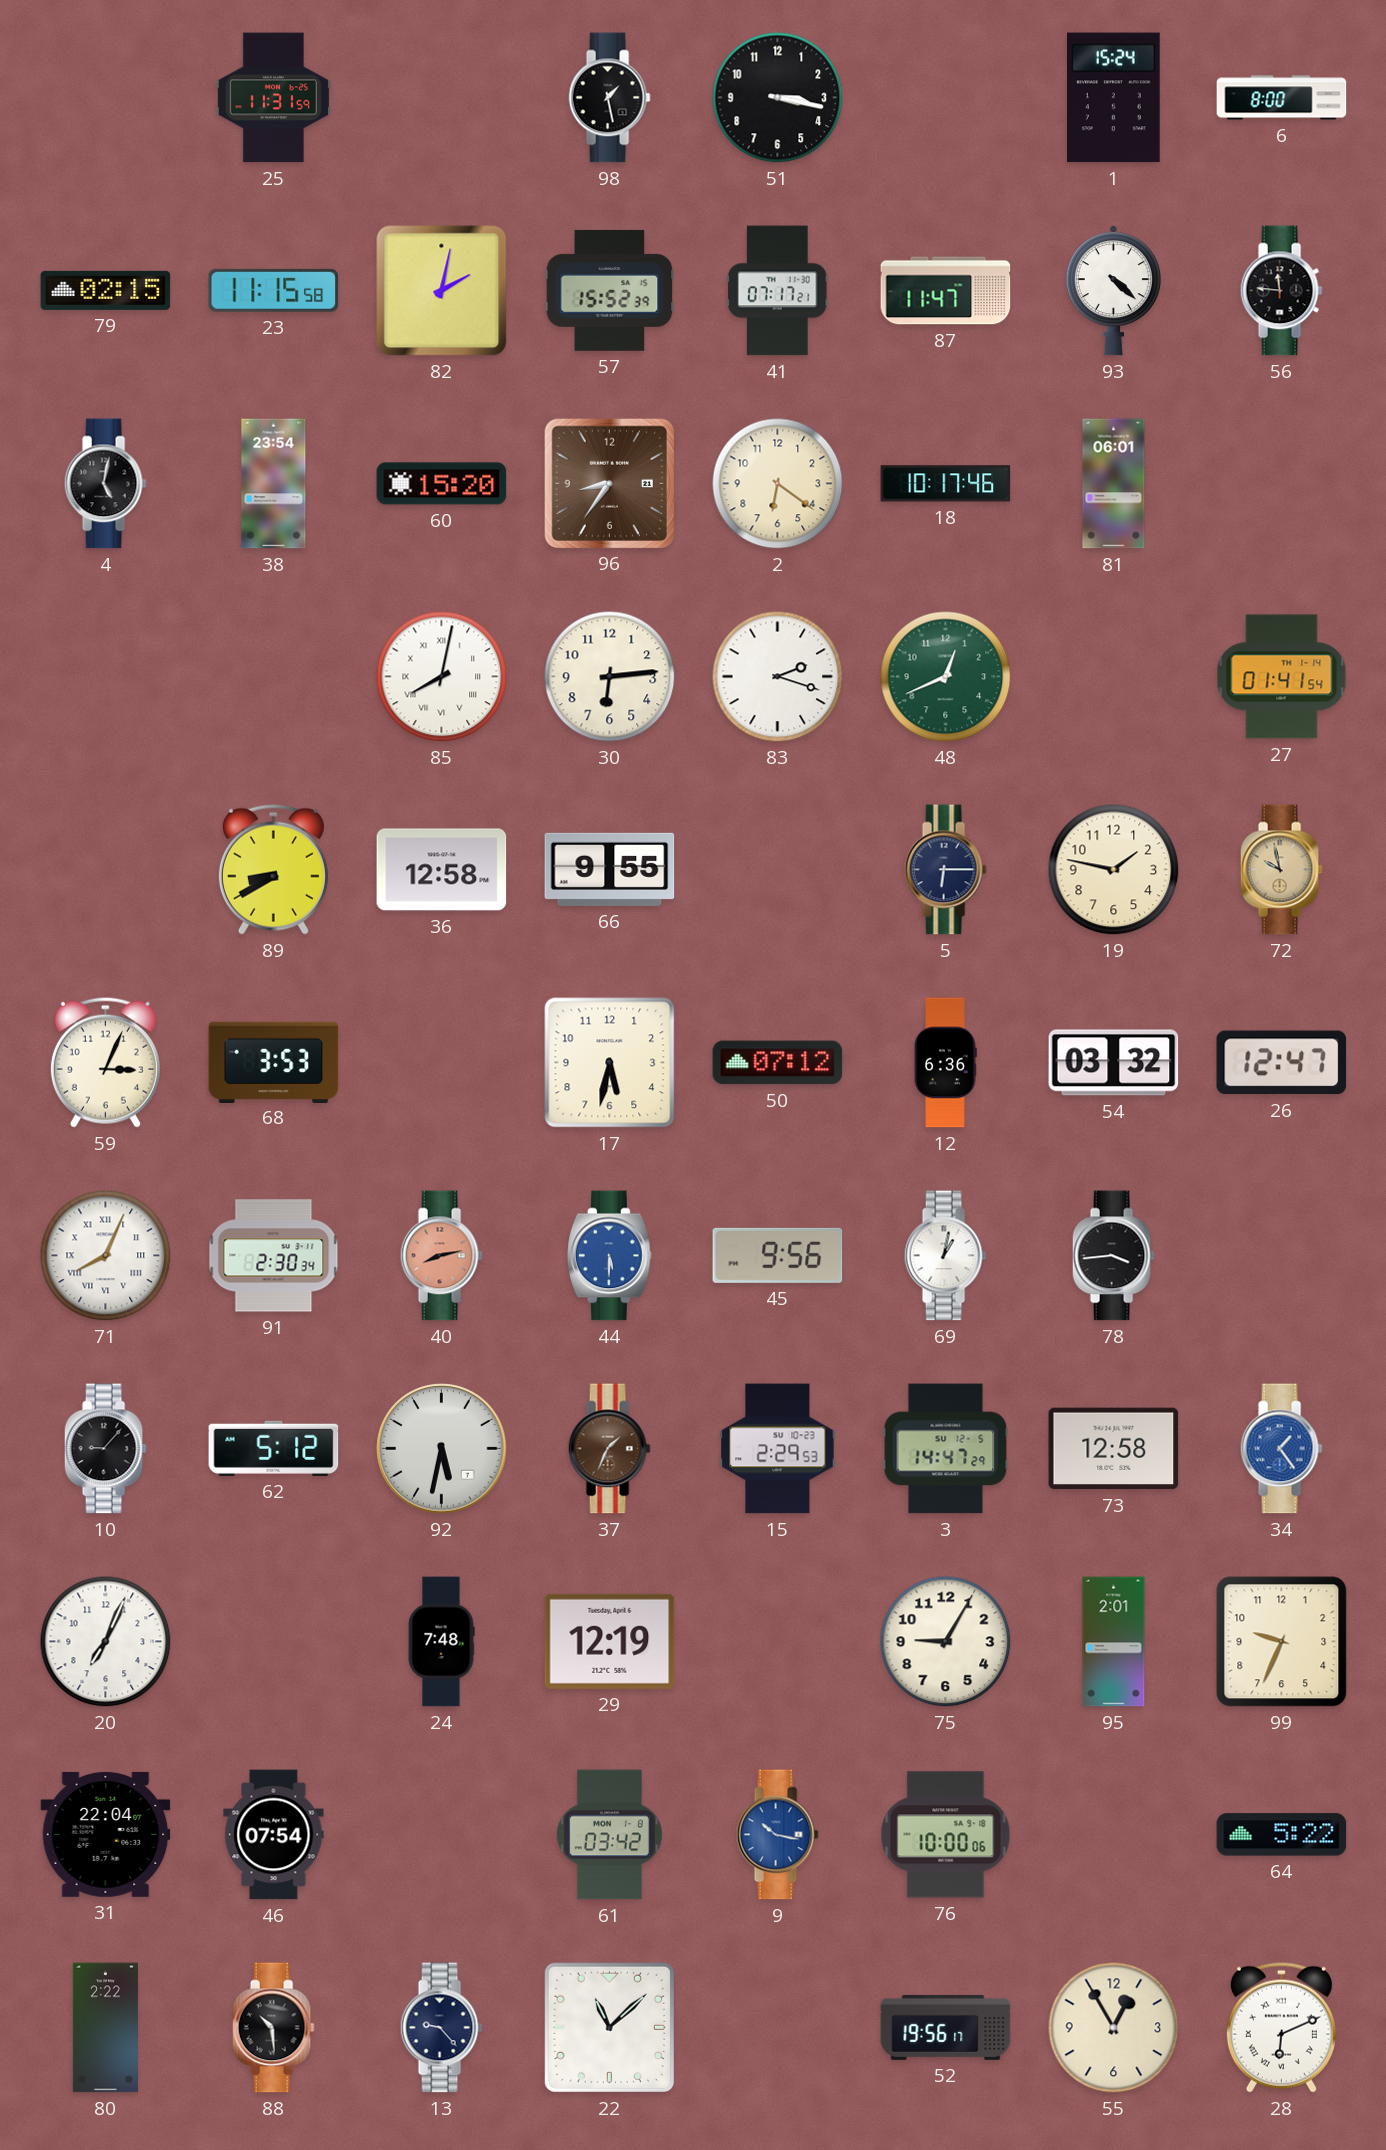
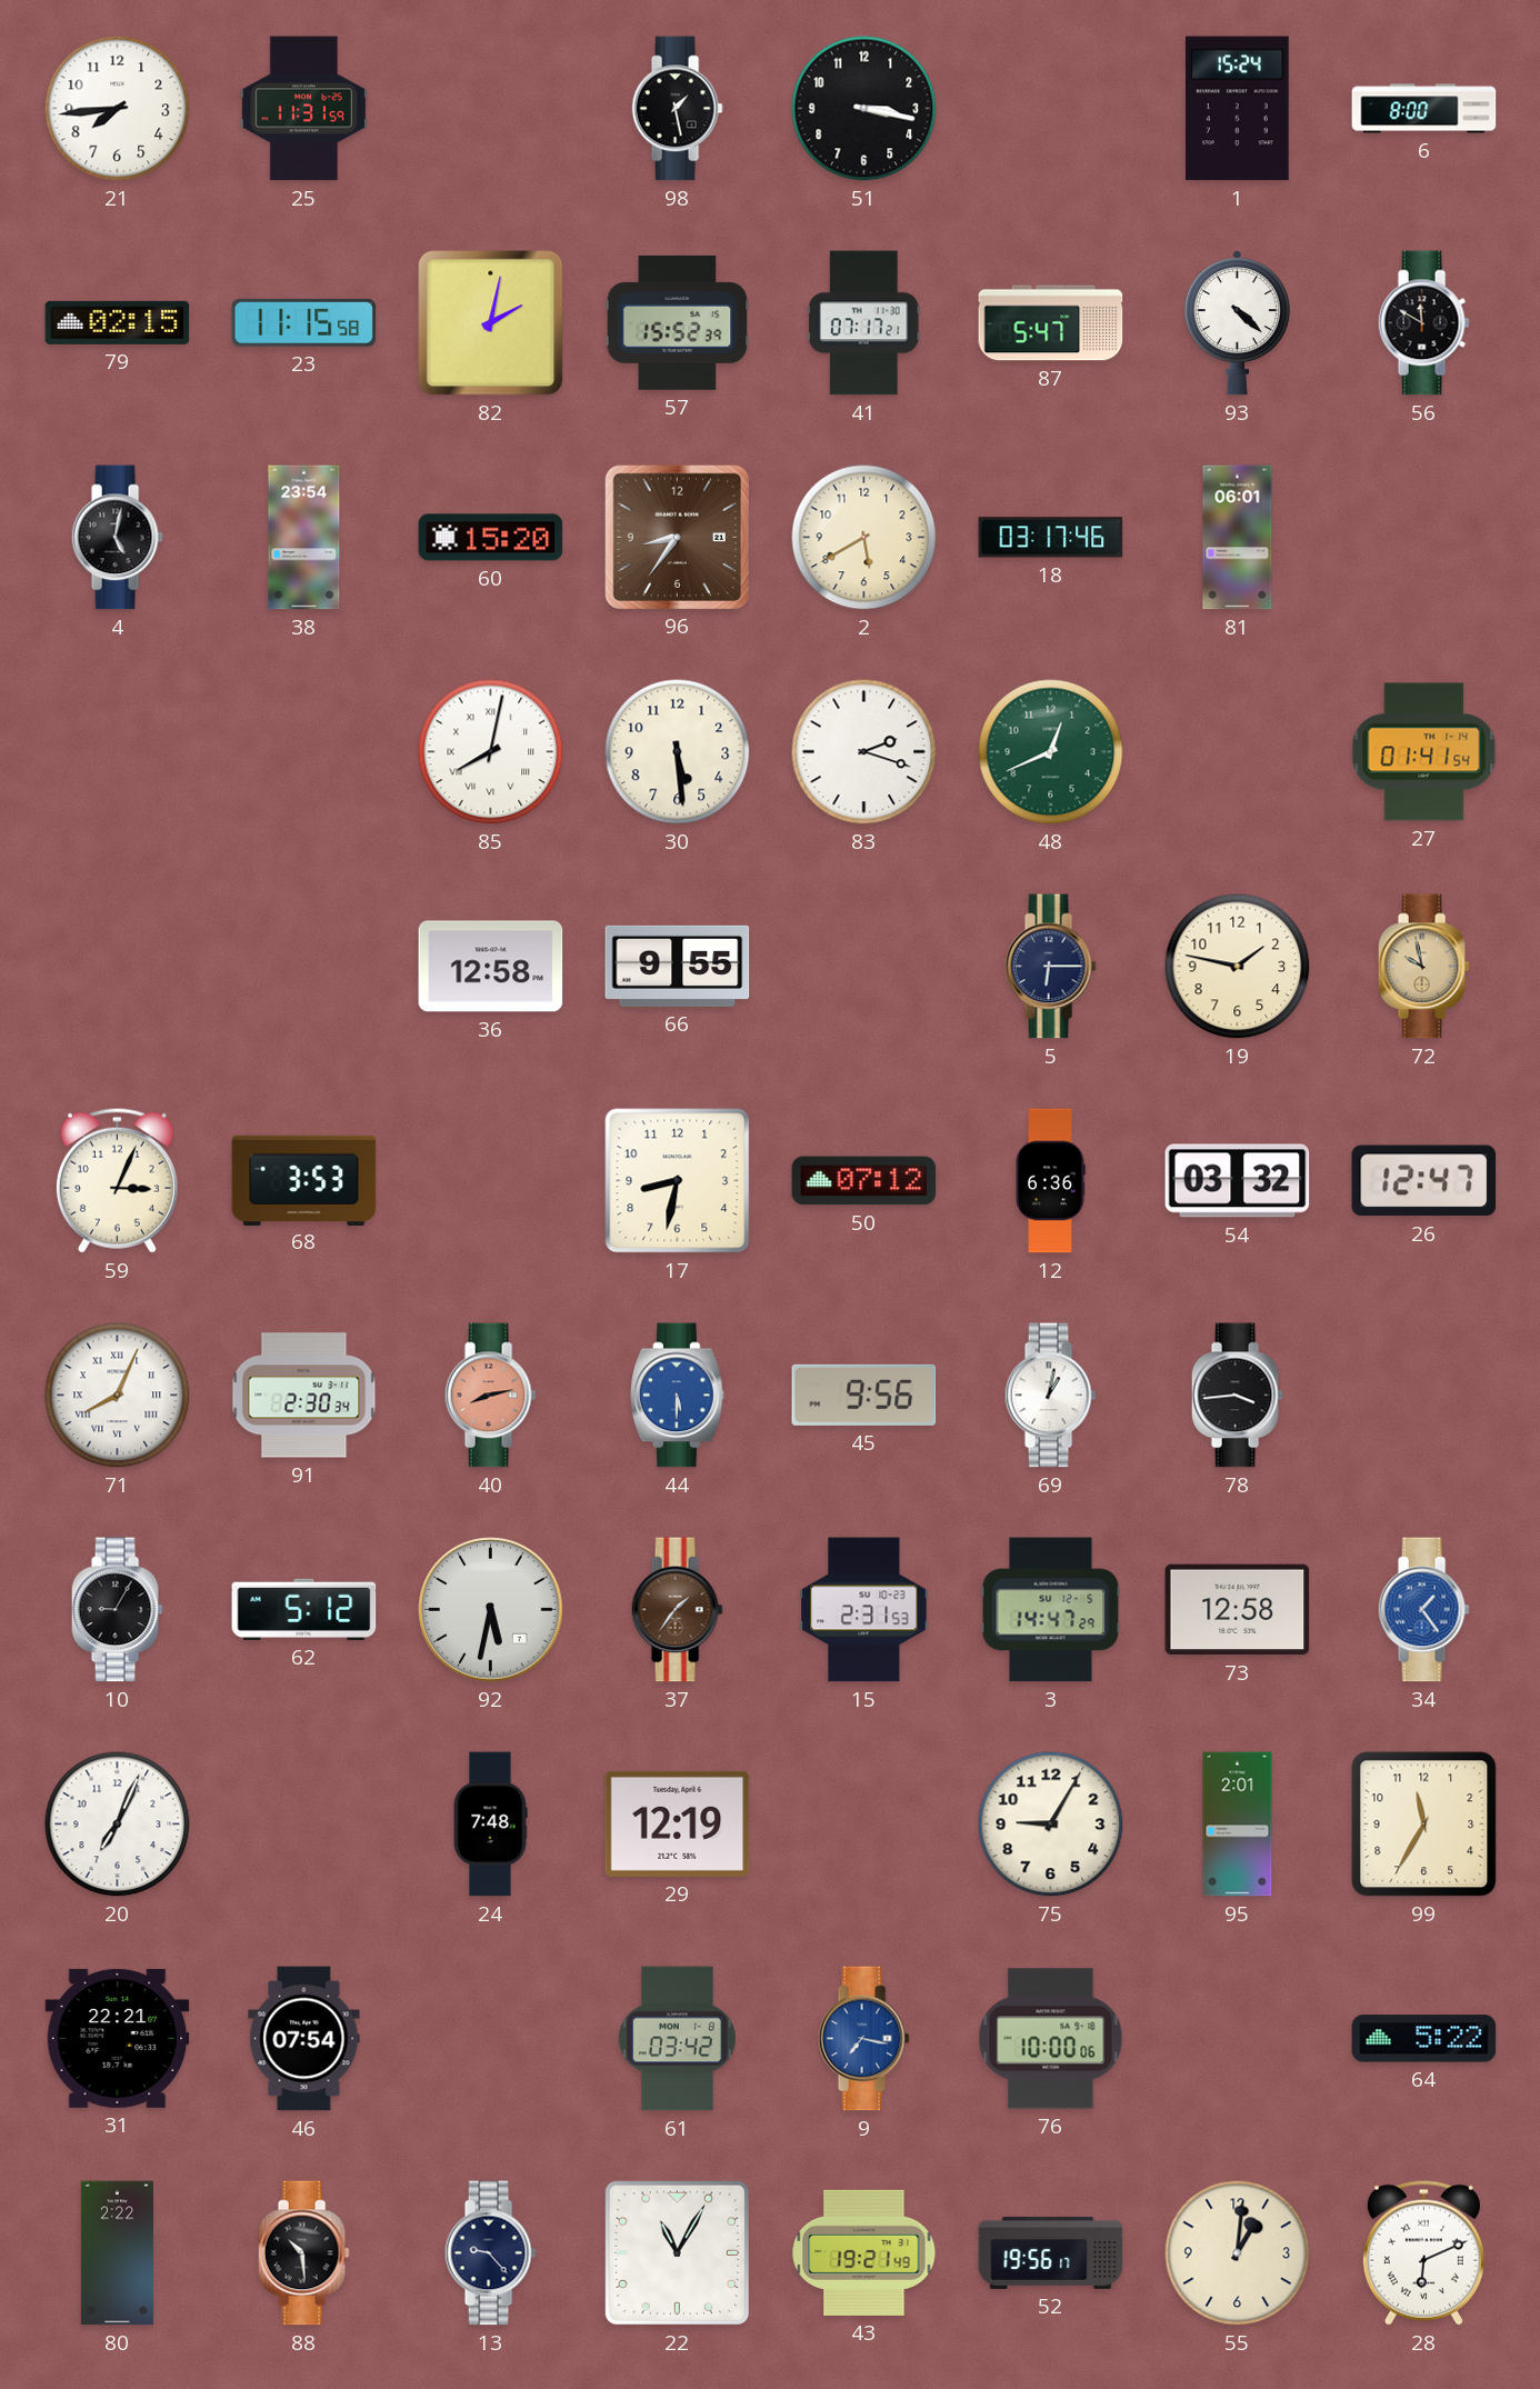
21: none -> 7:44 (118, 109)
87: 11:47 -> 5:47 (1051, 323)
56: 11:46 -> 11:50 (1423, 323)
2: 6:21 -> 5:40 (864, 538)
18: 10:17 -> 03:17 (1051, 538)
30: 6:14 -> 5:29 (678, 752)
89: 8:40 -> none (273, 869)
17: 5:32 -> 8:32 (678, 1181)
10: 9:07 -> 9:05 (117, 1610)
37: 1:34 -> 1:36 (677, 1610)
15: 2:29 -> 2:31 (864, 1610)
99: 9:34 -> 11:35 (1424, 1825)
31: 22:04 -> 22:21 (118, 2038)
9: 10:17 -> 7:17 (863, 2039)
22: 11:08 -> 11:05 (677, 2252)
43: none -> 19:21 (864, 2252)
55: 12:55 -> 1:01 (1238, 2253)
